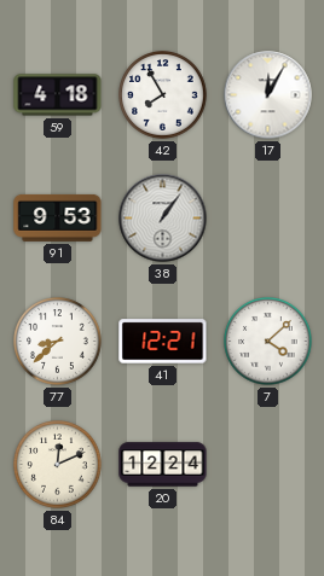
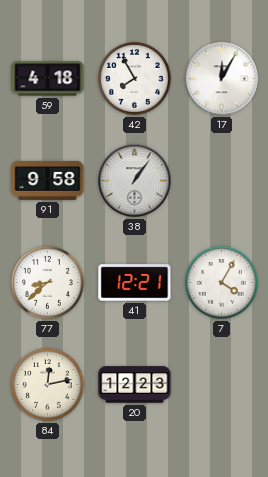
91: 9:53 -> 9:58 (48, 180)
7: 4:08 -> 4:05 (222, 283)
84: 12:11 -> 12:13 (48, 385)
20: 12:24 -> 12:23 (135, 385)
